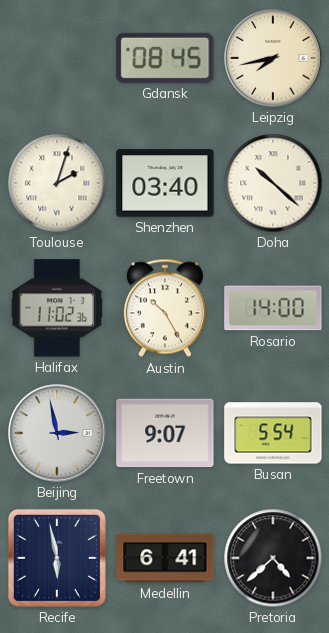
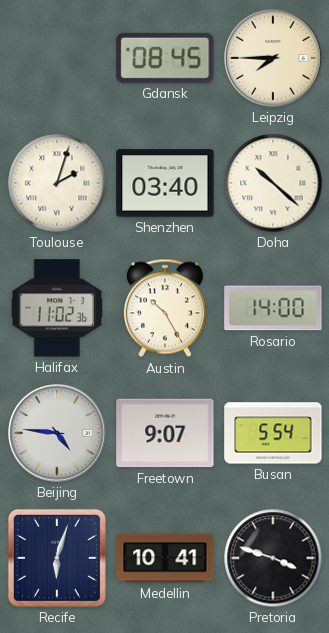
Leipzig: 7:43 -> 7:45 (273, 58)
Beijing: 2:58 -> 4:46 (57, 433)
Recife: 5:58 -> 6:03 (57, 558)
Medellin: 6:41 -> 10:41 (165, 558)
Pretoria: 4:38 -> 3:48 (273, 558)
